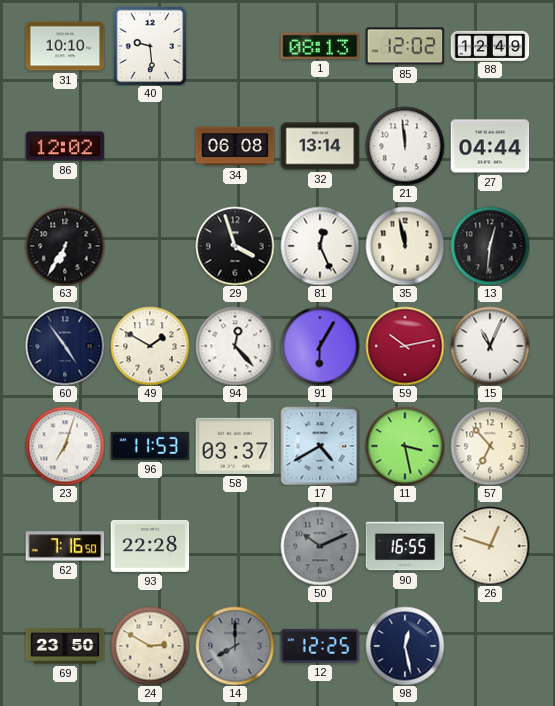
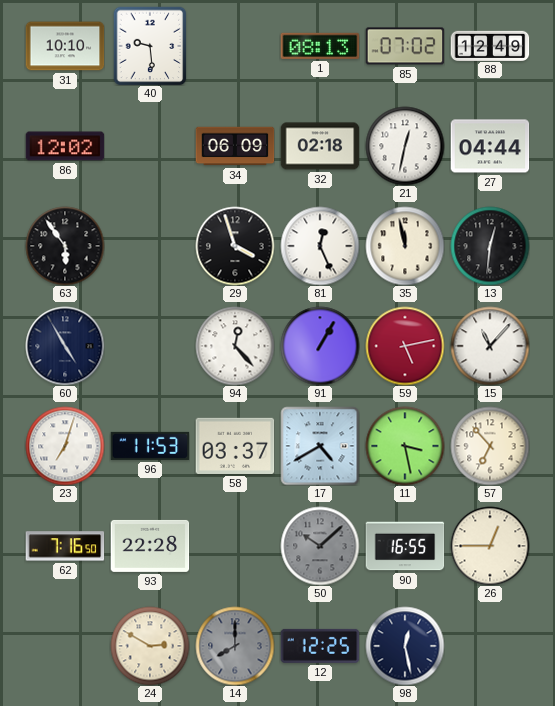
85: 12:02 -> 07:02 (405, 46)
34: 06:08 -> 06:09 (235, 146)
32: 13:14 -> 02:18 (320, 146)
21: 11:59 -> 12:32 (405, 146)
63: 6:35 -> 5:54 (65, 246)
60: 4:54 -> 4:55 (65, 346)
49: 1:50 -> none (150, 346)
91: 6:05 -> 1:05 (320, 346)
59: 10:13 -> 5:13 (405, 346)
15: 11:04 -> 11:07 (490, 346)
50: 10:11 -> 10:08 (320, 546)
26: 12:48 -> 12:45 (490, 546)
69: 23:50 -> none (65, 646)
